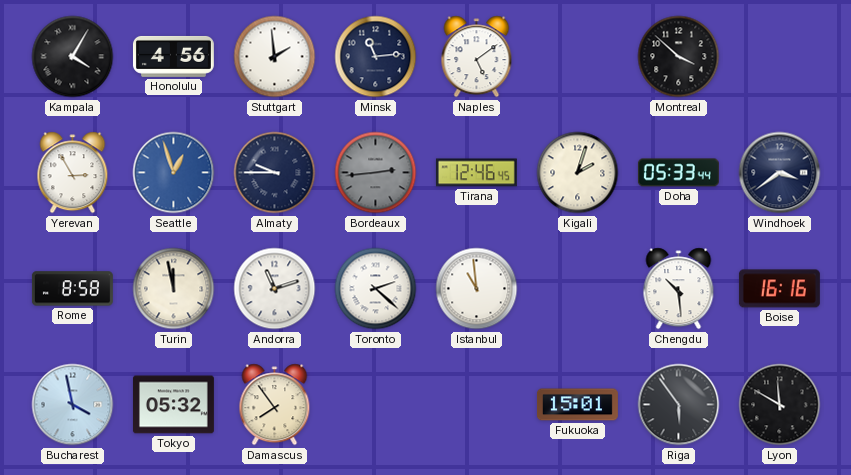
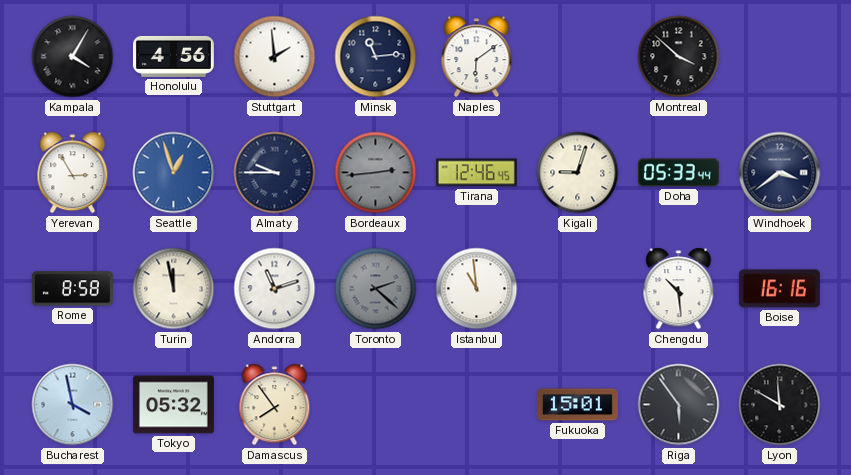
Naples: 5:09 -> 6:09 (477, 57)
Kigali: 2:03 -> 9:03 (578, 173)
Toronto dial: white -> grey (376, 289)
